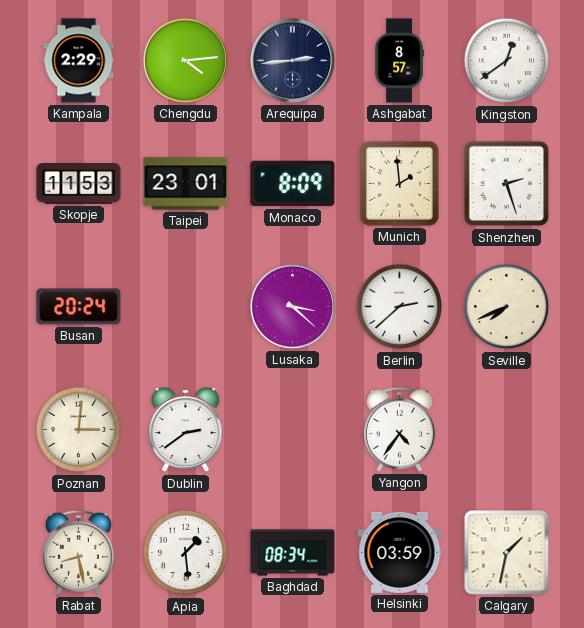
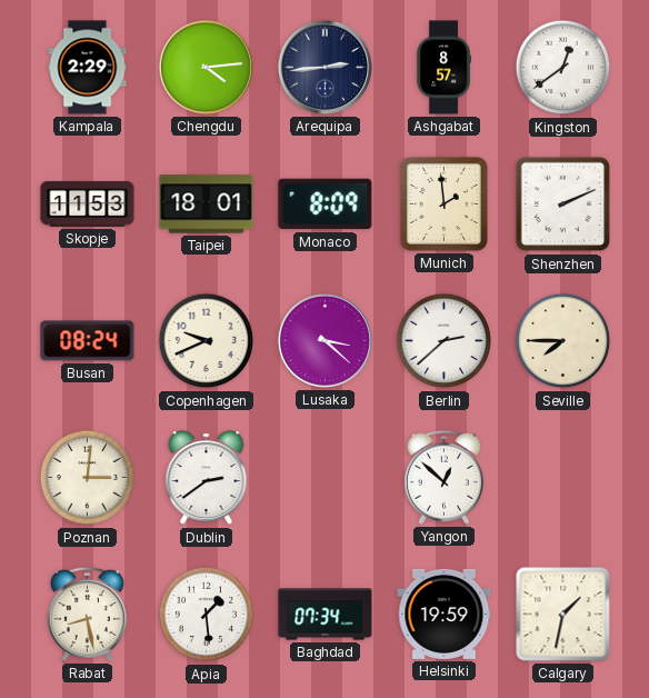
Taipei: 23:01 -> 18:01 (207, 205)
Shenzhen: 2:27 -> 2:11 (563, 205)
Busan: 20:24 -> 08:24 (88, 341)
Copenhagen: none -> 9:41 (207, 341)
Seville: 7:41 -> 7:45 (563, 341)
Yangon: 4:36 -> 12:52 (443, 477)
Baghdad: 08:34 -> 07:34 (326, 615)
Helsinki: 03:59 -> 19:59 (445, 614)
